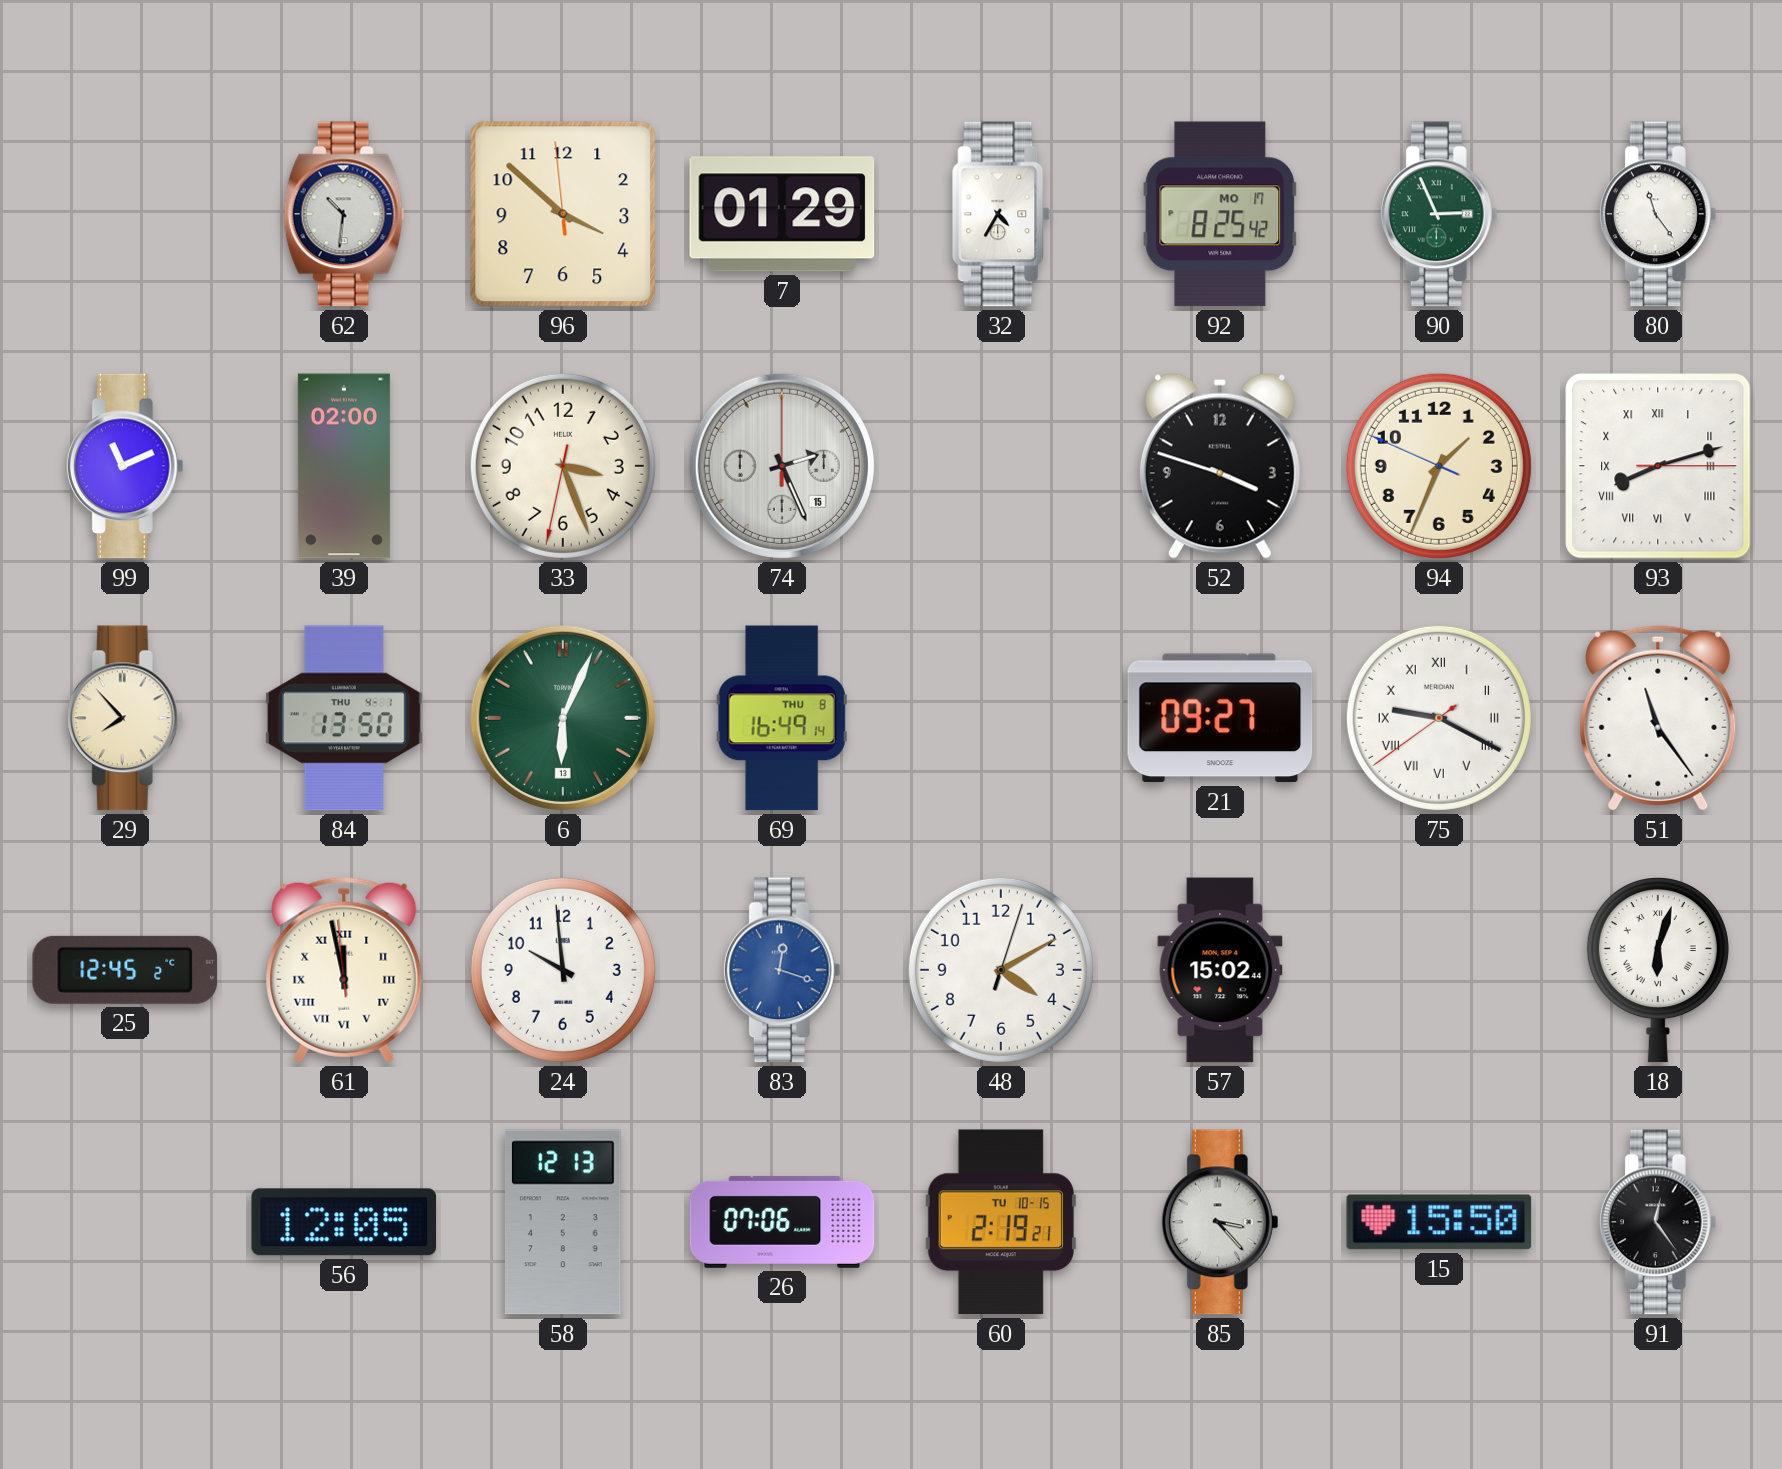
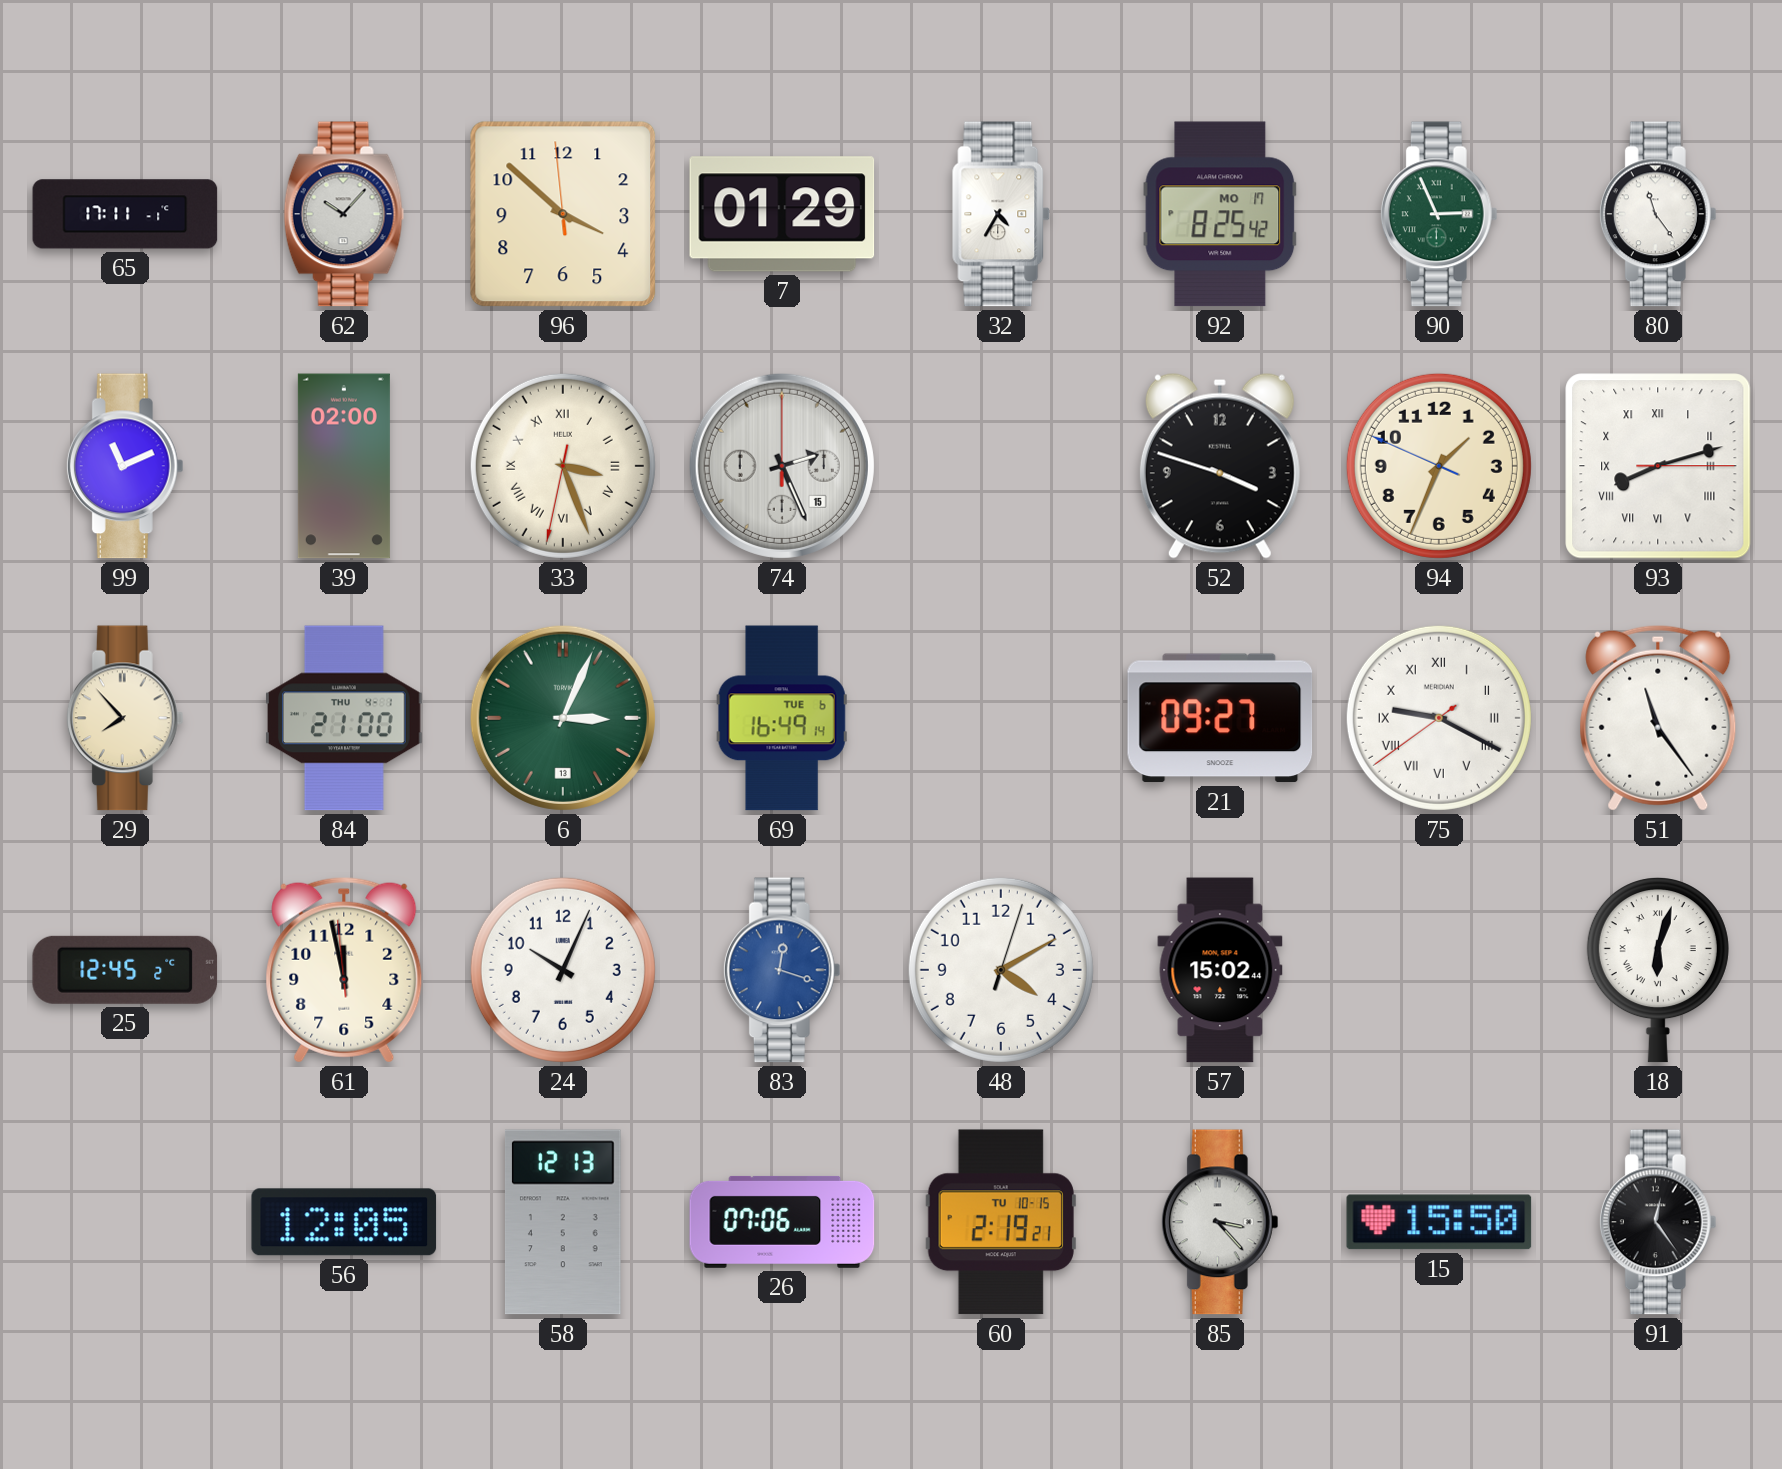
65: none -> 17:11 (125, 214)
62: 10:31 -> 10:07 (344, 214)
33 numerals: Arabic -> Roman (563, 466)
84: 13:50 -> 21:00 (345, 718)
6: 6:04 -> 3:04 (563, 718)
69 date: THU 8 -> TUE 6 (782, 718)
61 numerals: Roman -> Arabic (344, 970)
24: 9:59 -> 10:04 (563, 970)
